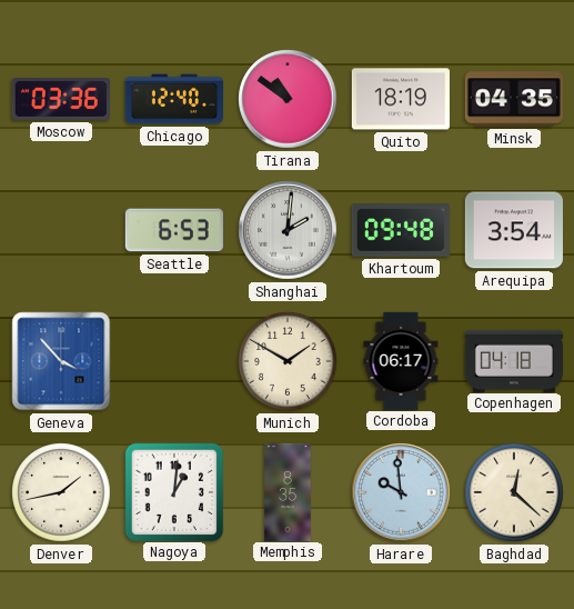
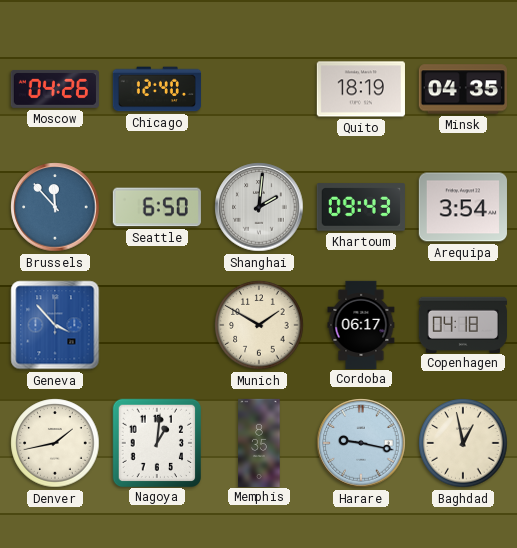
Moscow: 03:36 -> 04:26 (55, 89)
Tirana: 10:51 -> none (288, 99)
Brussels: none -> 11:53 (55, 207)
Seattle: 6:53 -> 6:50 (157, 207)
Khartoum: 09:48 -> 09:43 (361, 207)
Harare: 9:59 -> 9:17 (361, 443)
Baghdad: 12:22 -> 12:58 (463, 443)
